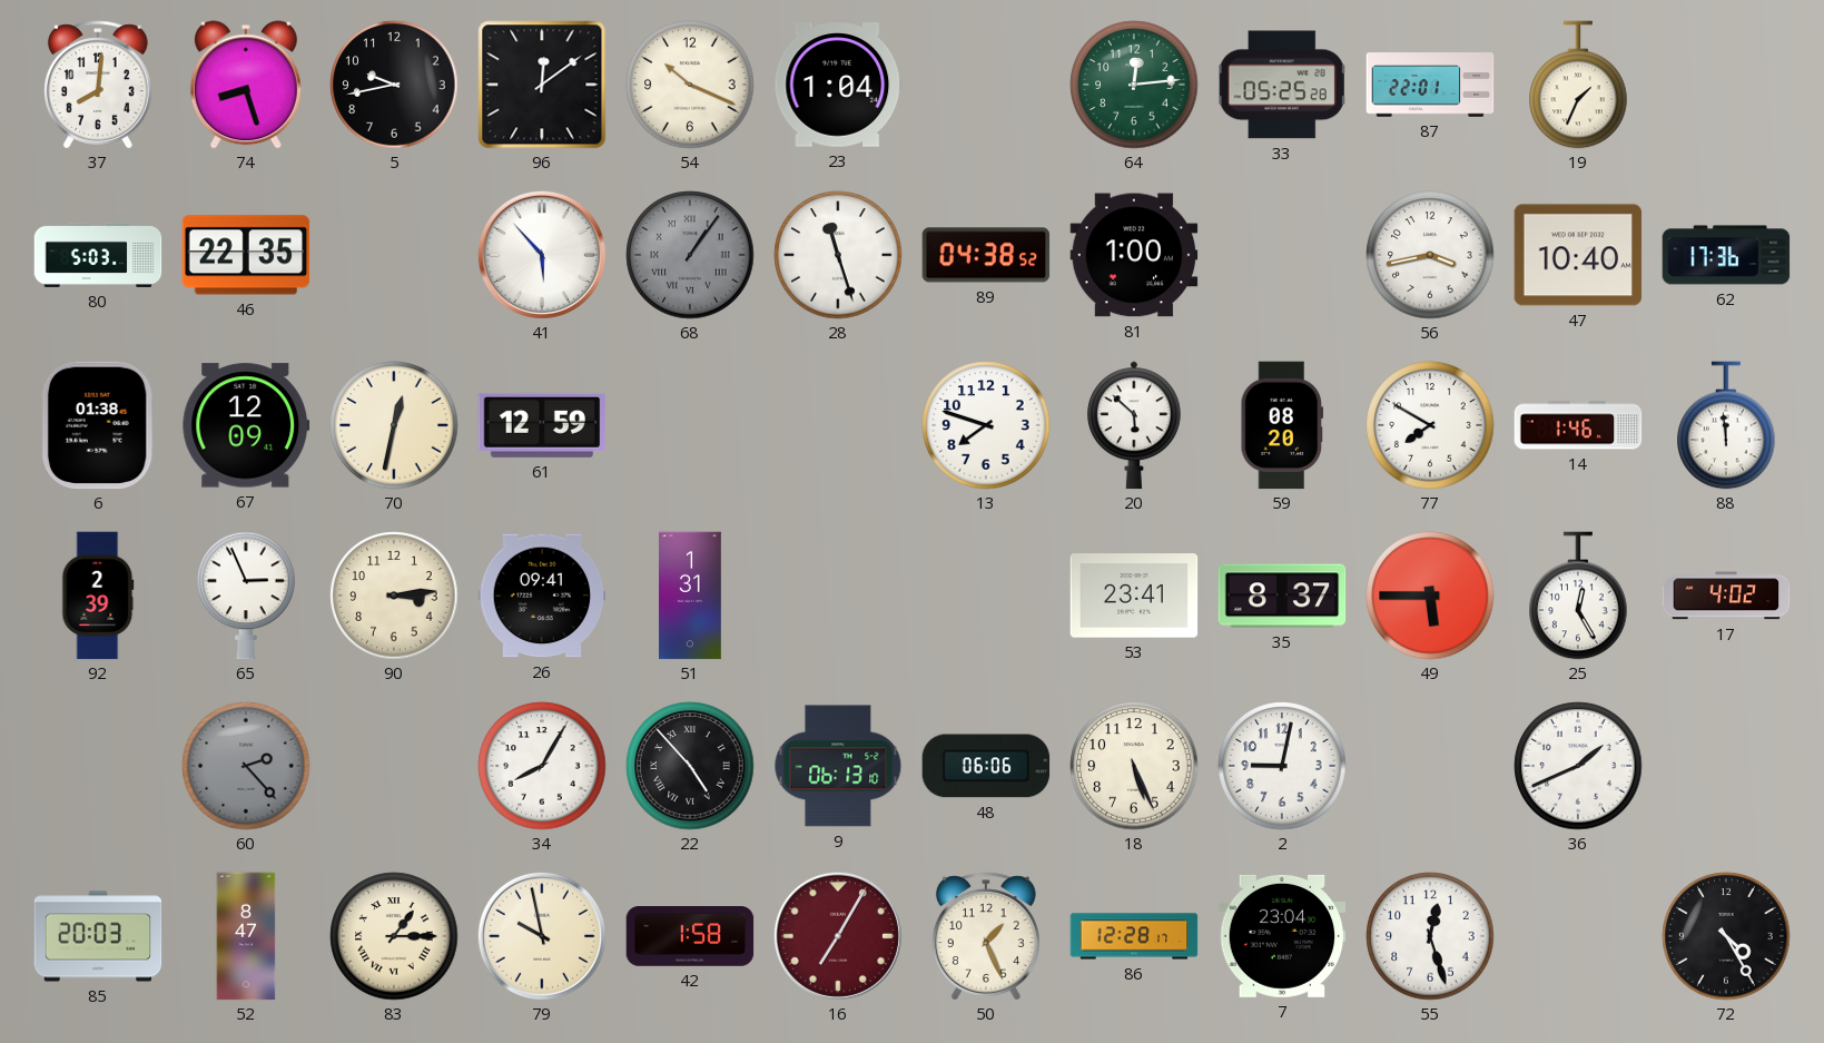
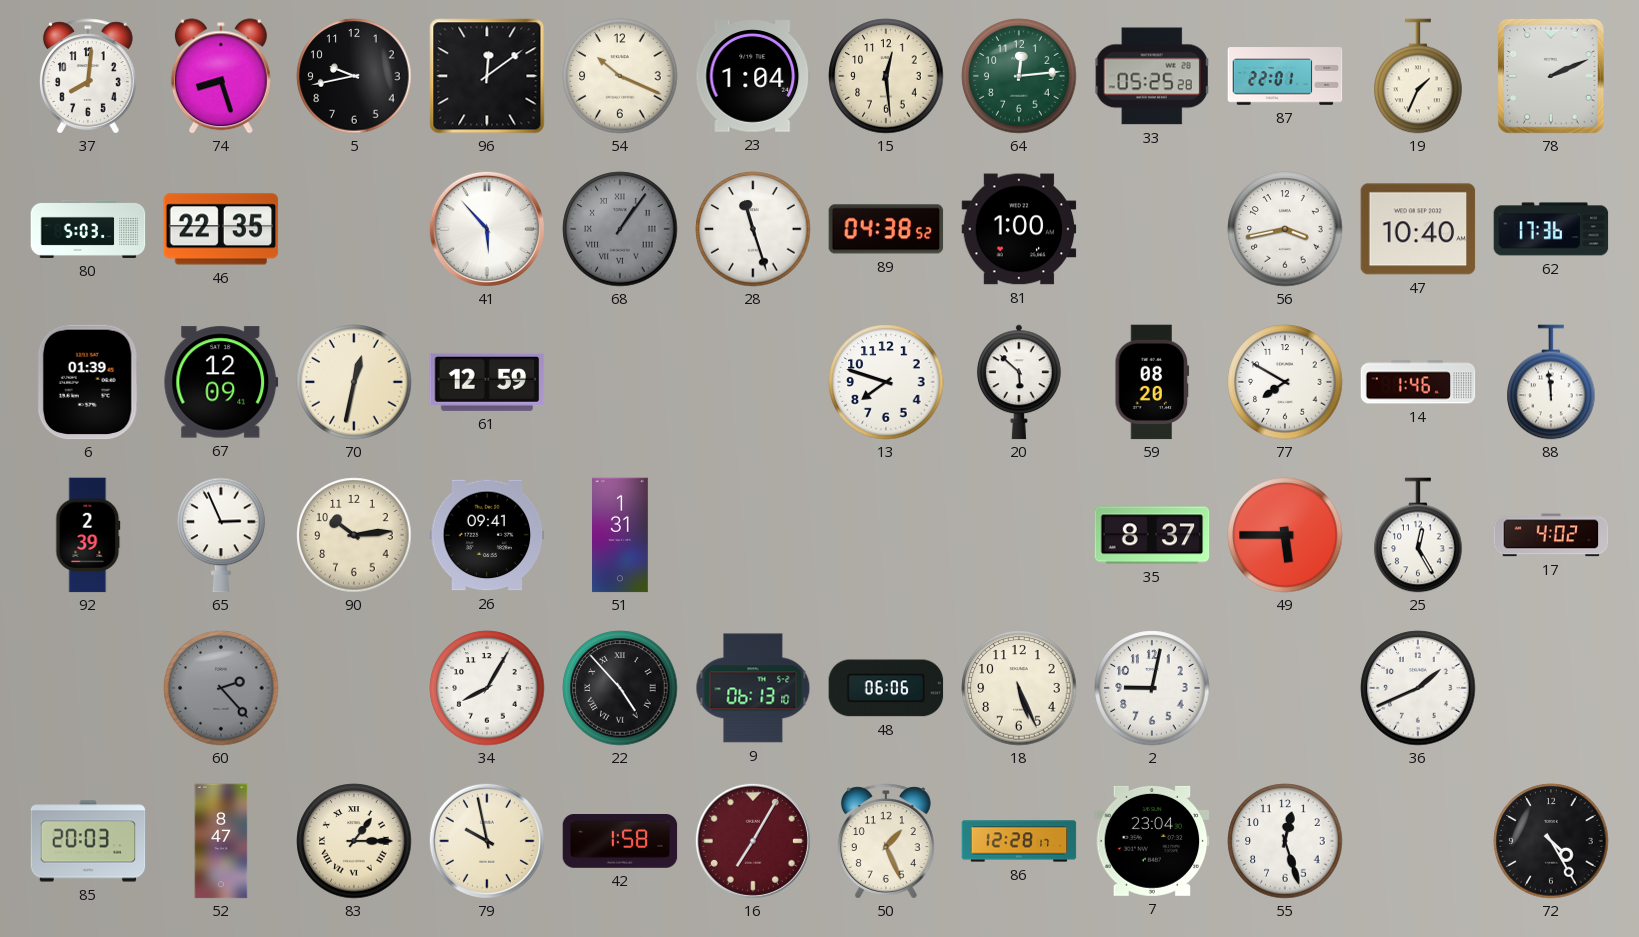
15: none -> 12:29 (886, 76)
78: none -> 2:11 (1551, 76)
6: 01:38 -> 01:39 (88, 382)
90: 3:14 -> 10:14 (354, 535)
53: 23:41 -> none (1134, 596)
